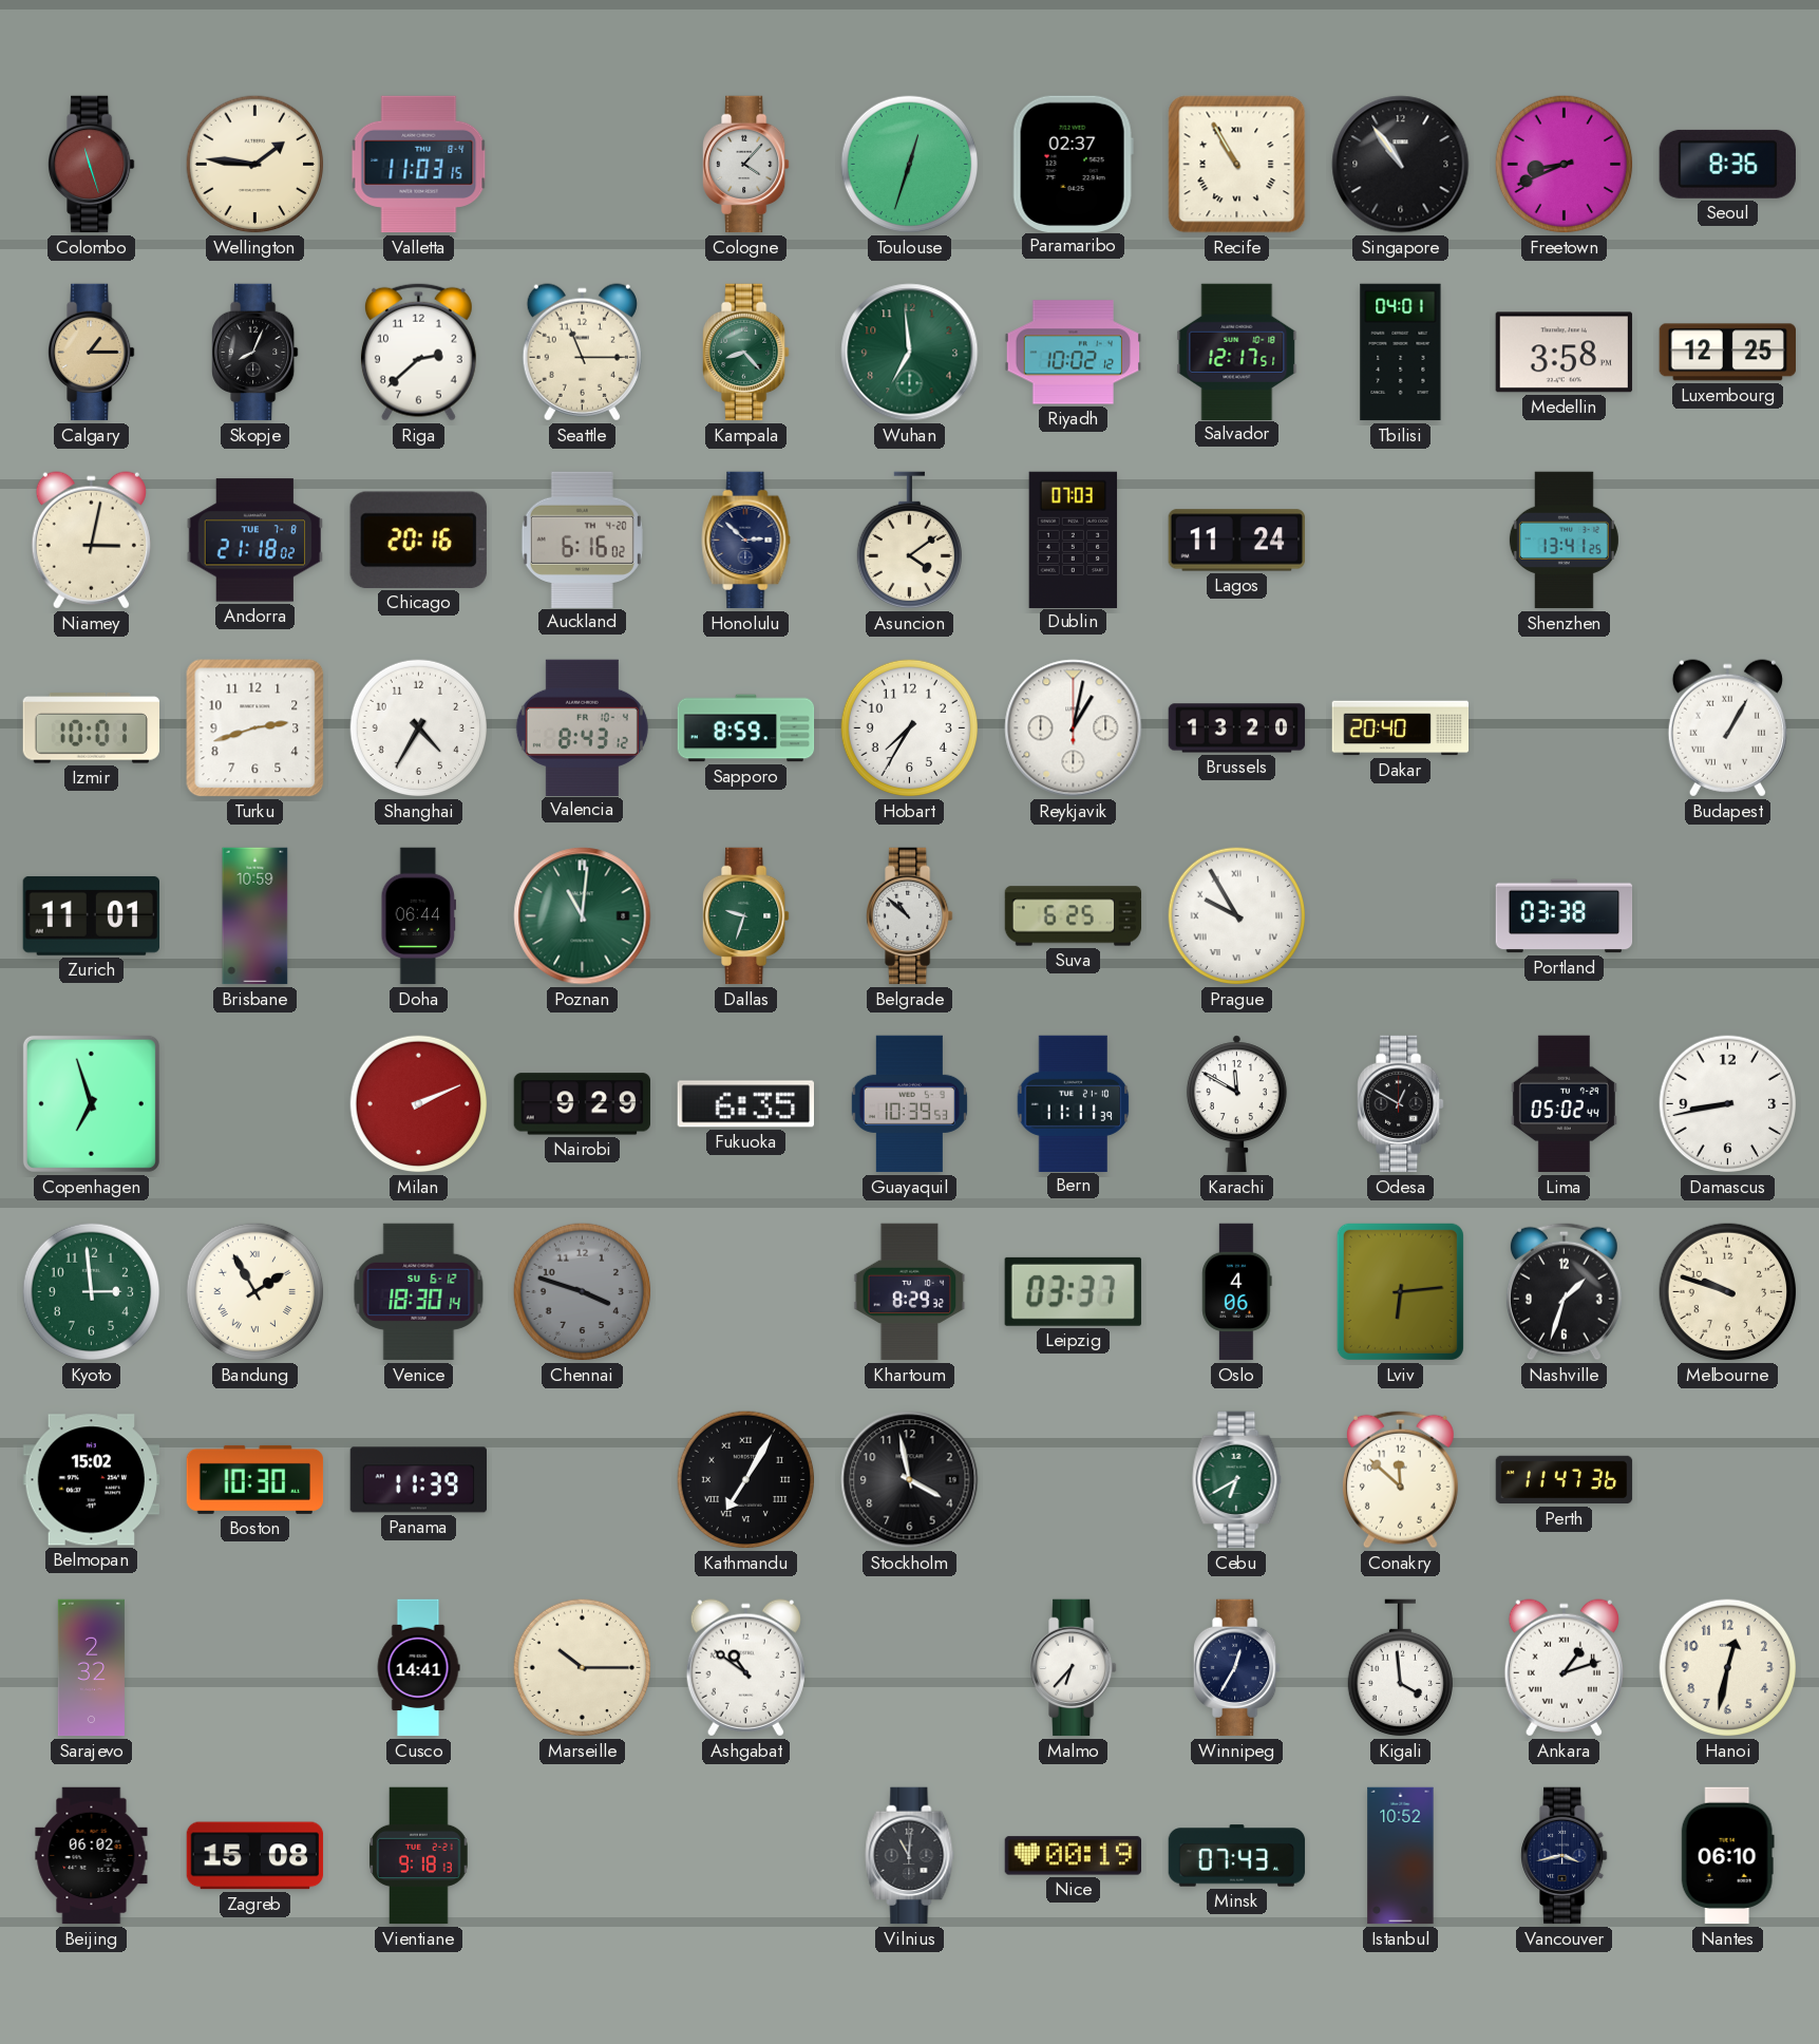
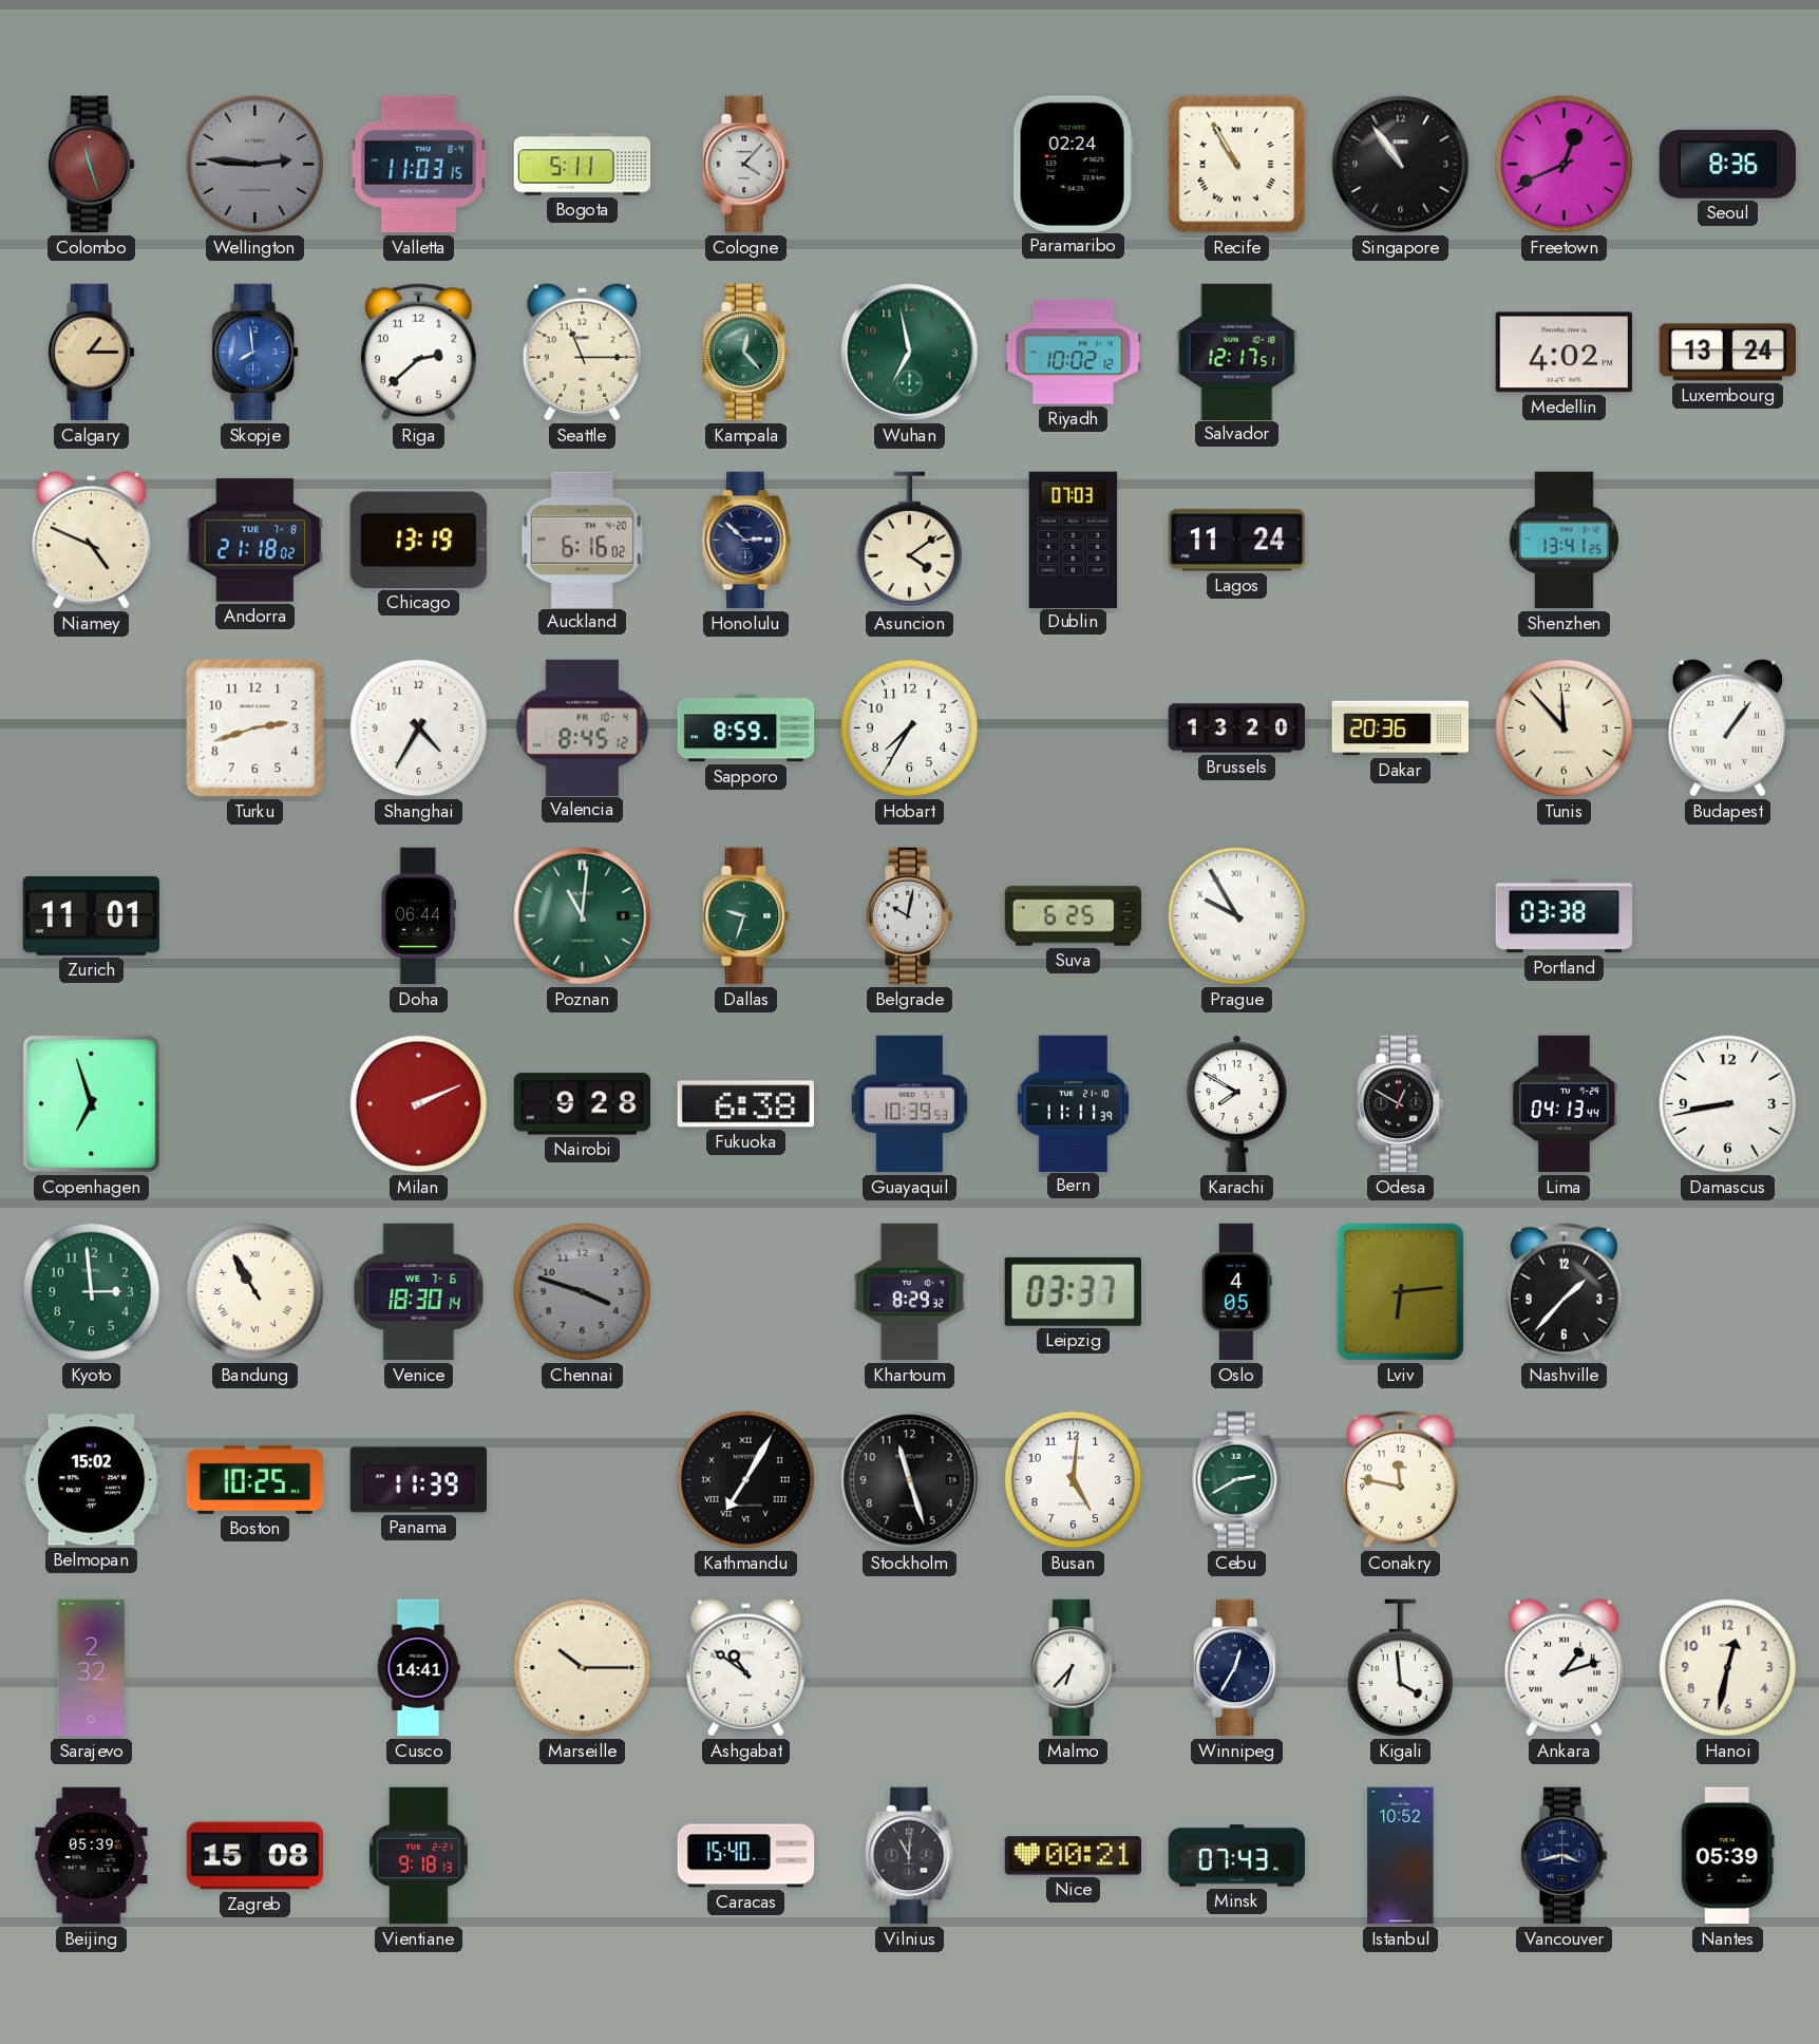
Wellington: 1:46 -> 2:46 (255, 165)
Wellington dial: cream -> grey (255, 165)
Bogota: none -> 5:11 (583, 165)
Toulouse: 12:33 -> none (910, 165)
Paramaribo: 02:37 -> 02:24 (1073, 164)
Freetown: 8:41 -> 12:41 (1565, 165)
Skopje: 8:04 -> 7:59 (255, 353)
Skopje dial: black -> blue (255, 353)
Kampala: 8:23 -> 12:23 (746, 353)
Wuhan: 6:59 -> 6:58 (910, 353)
Tbilisi: 04:01 -> none (1401, 353)
Medellin: 3:58 -> 4:02 (1564, 353)
Luxembourg: 12:25 -> 13:24 (1727, 353)
Niamey: 3:02 -> 4:49 (91, 541)
Chicago: 20:16 -> 13:19 (418, 540)
Izmir: 10:01 -> none (91, 728)
Valencia: 8:43 -> 8:45 (582, 727)
Reykjavik: 1:02 -> none (1074, 728)
Dakar: 20:40 -> 20:36 (1401, 728)
Tunis: none -> 11:53 (1565, 728)
Budapest: 1:05 -> 1:06 (1727, 728)
Brisbane: 10:59 -> none (255, 916)
Belgrade: 10:52 -> 10:02 (910, 916)
Nairobi: 9:29 -> 9:28 (582, 1104)
Fukuoka: 6:35 -> 6:38 (745, 1104)
Karachi: 11:50 -> 7:50 (1236, 1104)
Lima: 05:02 -> 04:13 (1564, 1104)
Bandung: 1:55 -> 10:55 (255, 1292)
Venice date: SU 6-12 -> WE 7-6 (419, 1292)
Oslo: 4:06 -> 4:05 (1237, 1292)
Nashville: 1:33 -> 1:37 (1564, 1291)
Melbourne: 9:48 -> none (1728, 1292)
Boston: 10:30 -> 10:25 (255, 1479)
Stockholm: 3:58 -> 11:27 (910, 1480)
Busan: none -> 5:01 (1074, 1480)
Cebu: 6:40 -> 2:40 (1237, 1480)
Conakry: 11:52 -> 11:47 (1400, 1479)
Perth: 11:47 -> none (1565, 1480)
Beijing: 06:02 -> 05:39 (92, 1856)
Caracas: none -> 15:40 (746, 1856)
Nice: 00:19 -> 00:21 (1074, 1856)
Nantes: 06:10 -> 05:39 (1727, 1856)
